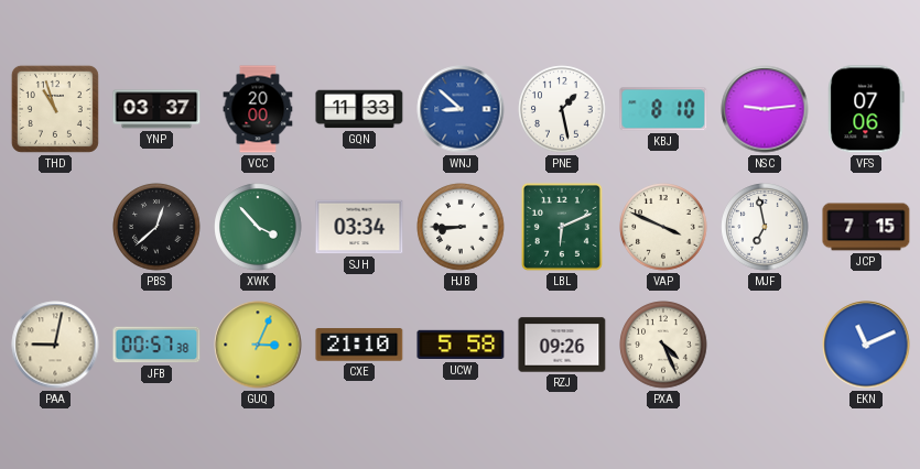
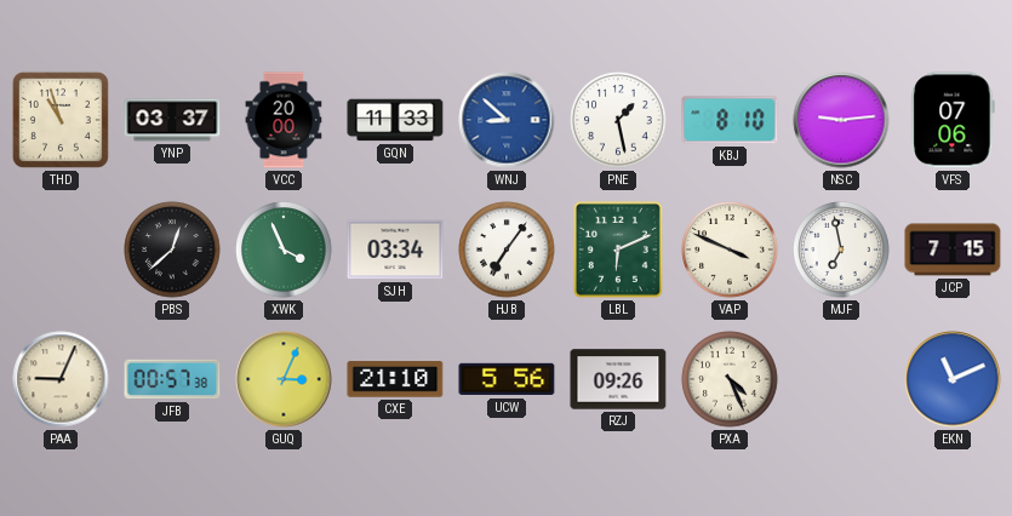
XWK: 3:53 -> 3:56 (284, 250)
HJB: 8:45 -> 7:06 (507, 250)
PAA: 9:02 -> 9:04 (61, 379)
UCW: 5:58 -> 5:56 (507, 379)
